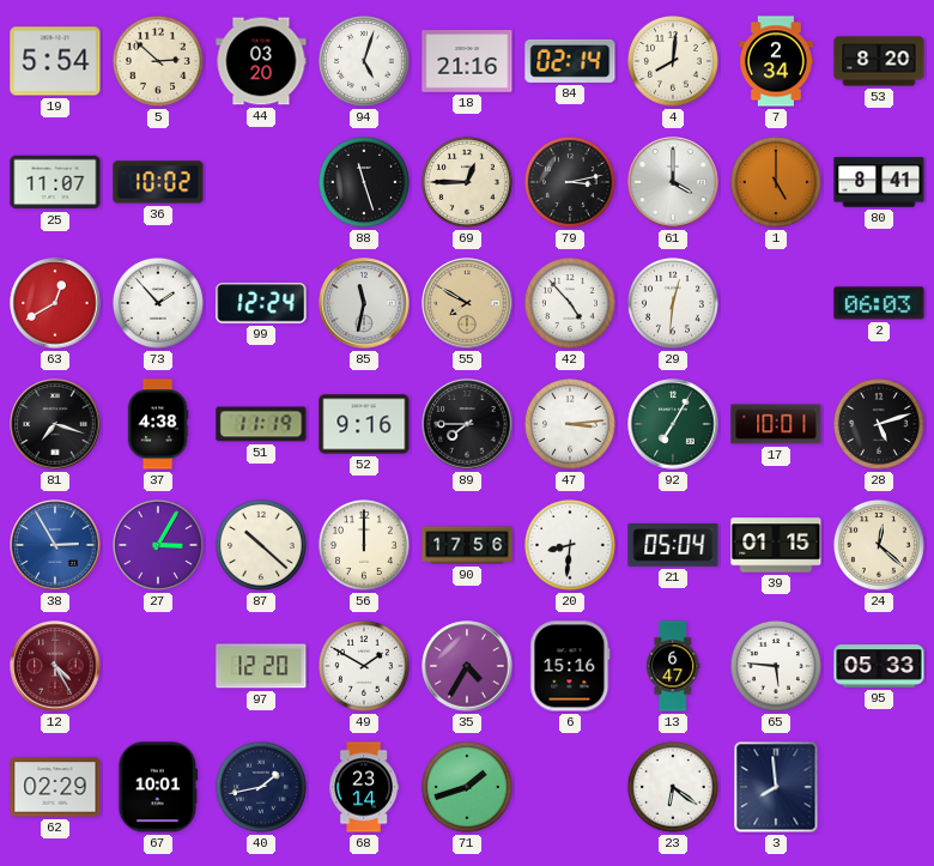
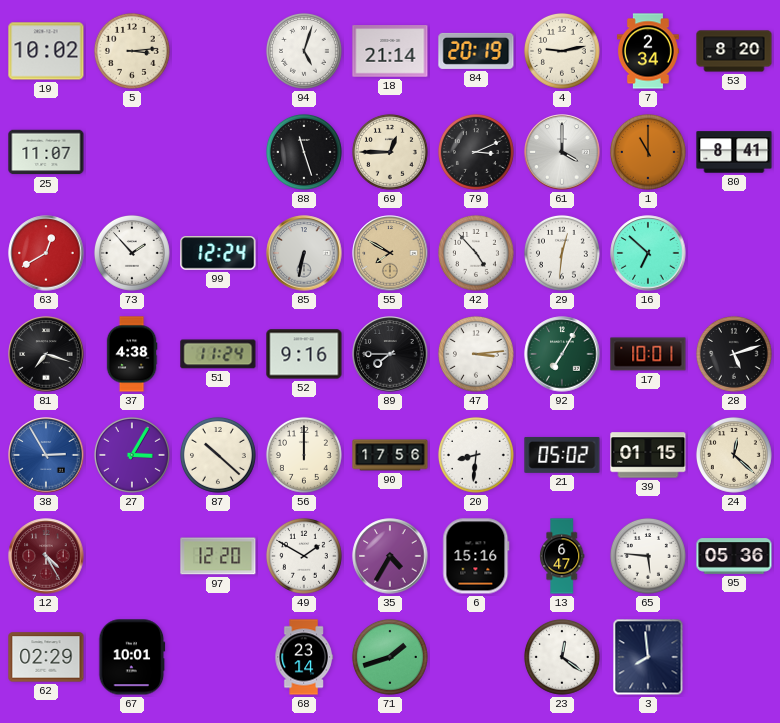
19: 5:54 -> 10:02 (46, 51)
5: 2:52 -> 3:14 (132, 51)
44: 03:20 -> none (261, 61)
18: 21:16 -> 21:14 (390, 51)
84: 02:14 -> 20:19 (476, 51)
4: 8:01 -> 9:13 (562, 51)
36: 10:02 -> none (158, 182)
79: 3:13 -> 3:11 (476, 152)
1: 5:00 -> 11:00 (648, 152)
85: 11:32 -> 6:32 (304, 253)
16: none -> 6:52 (648, 253)
2: 06:03 -> none (879, 303)
51: 11:19 -> 11:24 (218, 354)
21: 05:04 -> 05:02 (562, 455)
95: 05:33 -> 05:36 (734, 556)
40: 1:43 -> none (261, 787)
23: 6:21 -> 12:21 (562, 657)
